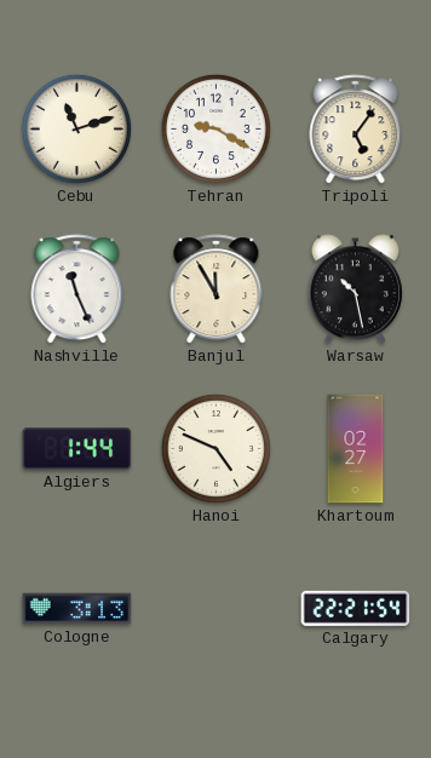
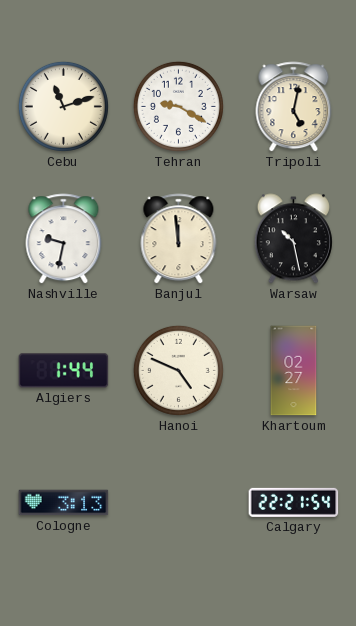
Tripoli: 5:06 -> 5:02 (294, 107)
Nashville: 11:26 -> 9:32 (64, 239)
Banjul: 11:55 -> 11:59 (179, 239)
